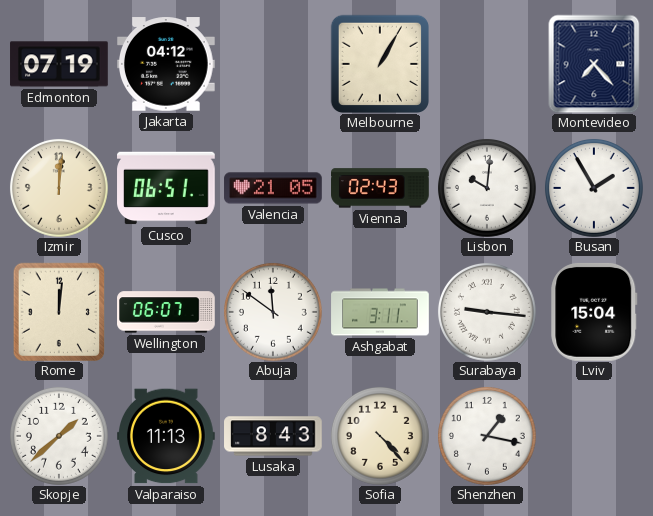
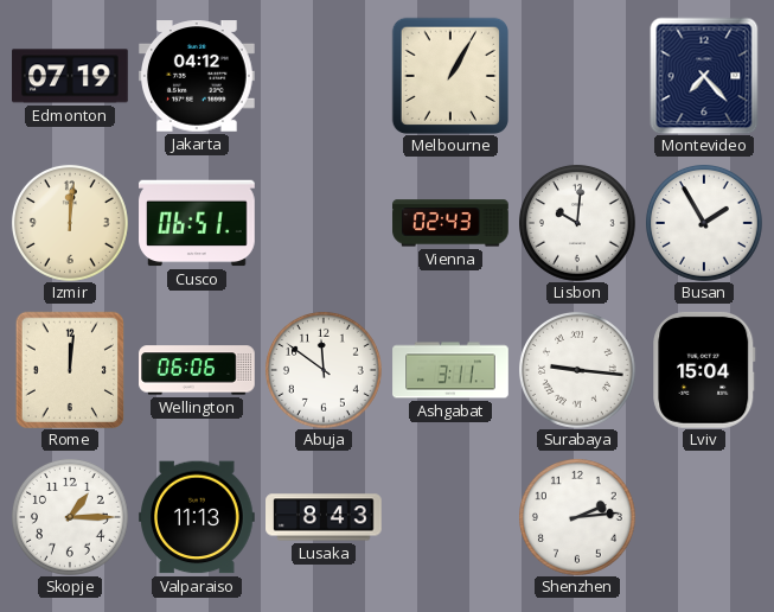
Valencia: 21:05 -> none (273, 188)
Wellington: 06:07 -> 06:06 (197, 370)
Skopje: 1:38 -> 1:15 (70, 517)
Sofia: 4:23 -> none (380, 436)
Shenzhen: 1:17 -> 2:14 (577, 517)
